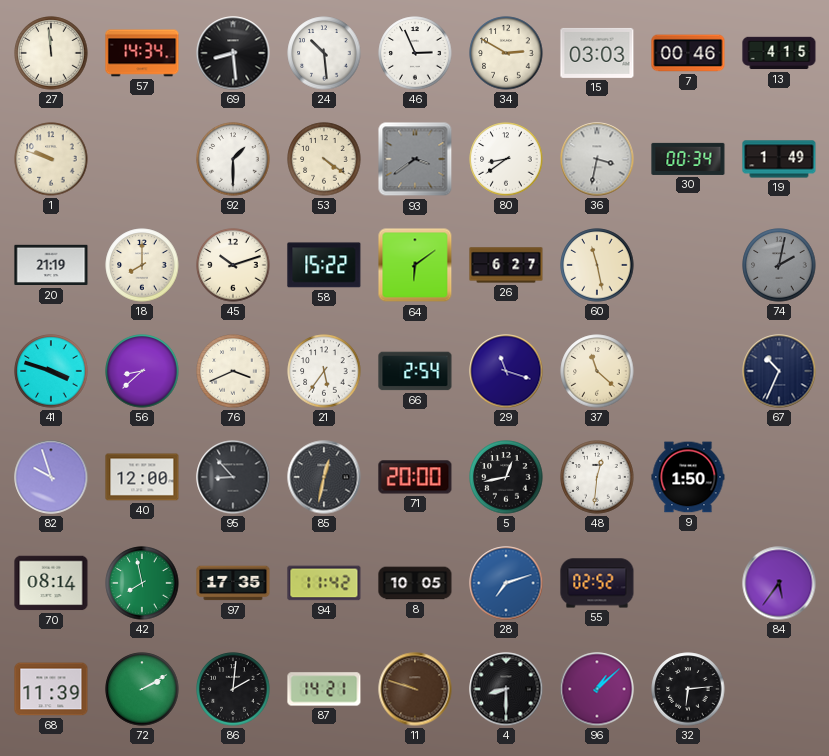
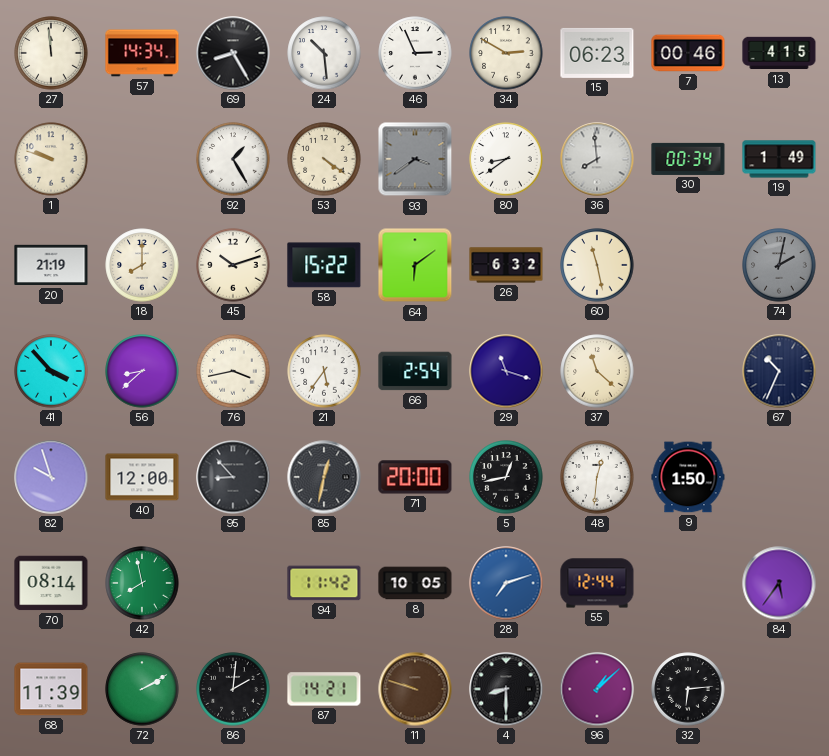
69: 8:29 -> 8:25 (233, 53)
15: 03:03 -> 06:23 (597, 53)
92: 1:30 -> 1:25 (233, 159)
36: 3:32 -> 7:59 (597, 159)
26: 6:27 -> 6:32 (506, 265)
41: 3:48 -> 3:53 (51, 371)
76: 3:41 -> 3:43 (233, 371)
97: 17:35 -> none (233, 583)
55: 02:52 -> 12:44 (597, 583)
